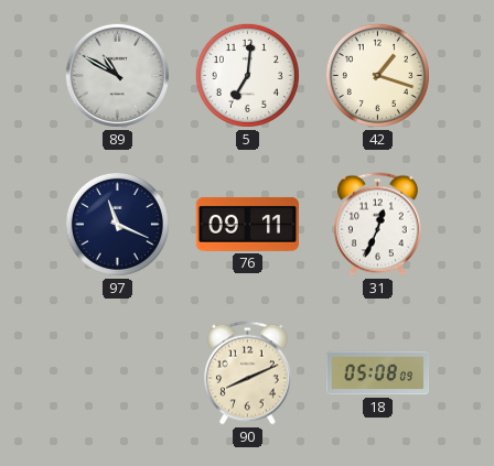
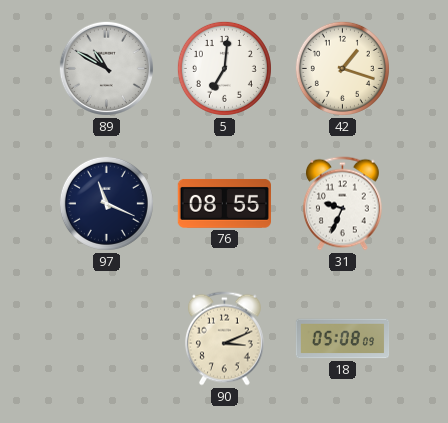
76: 09:11 -> 08:55 (224, 203)
31: 12:34 -> 9:34 (342, 204)
90: 8:11 -> 3:11 (224, 339)
